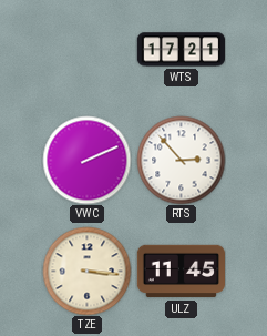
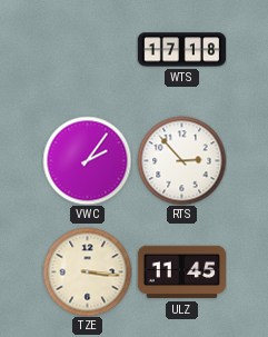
WTS: 17:21 -> 17:18 (181, 50)
VWC: 2:11 -> 2:06 (87, 160)
